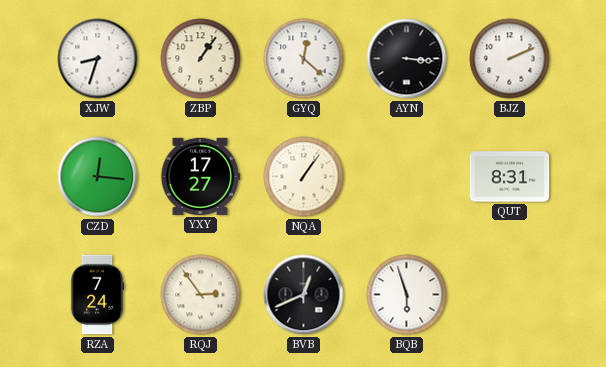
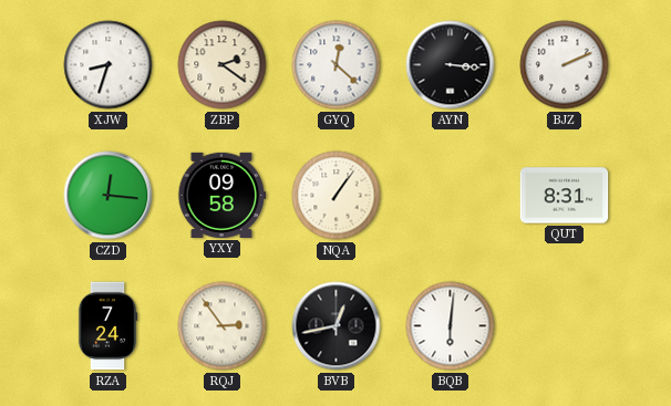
ZBP: 1:06 -> 2:21 (223, 65)
YXY: 17:27 -> 09:58 (223, 195)
BVB: 12:41 -> 12:43 (337, 326)
BQB: 5:57 -> 6:01 (451, 326)
